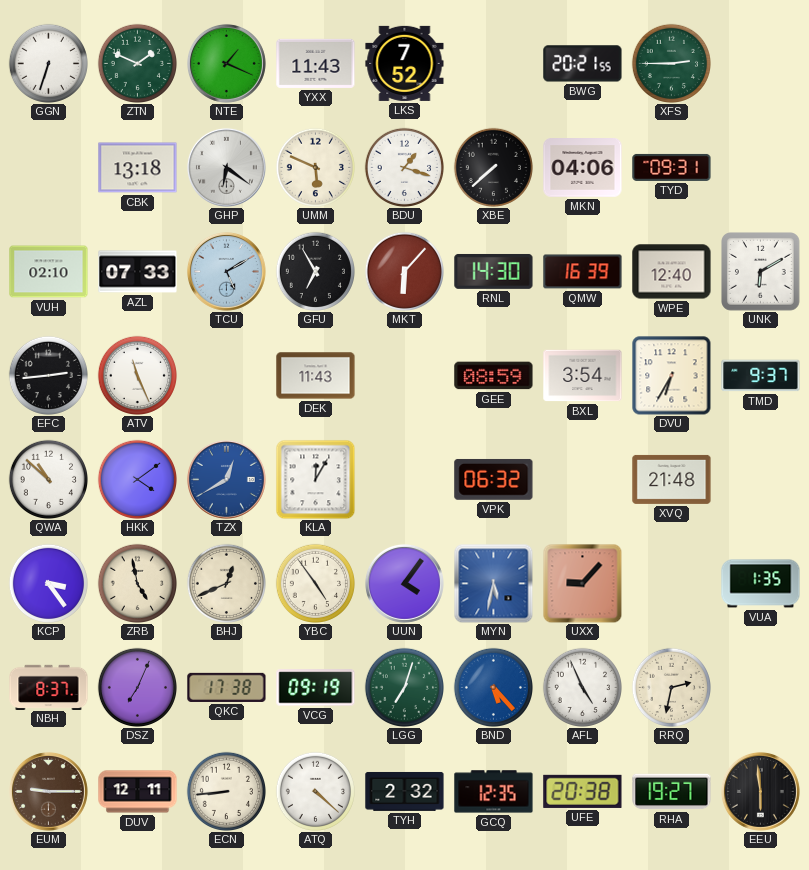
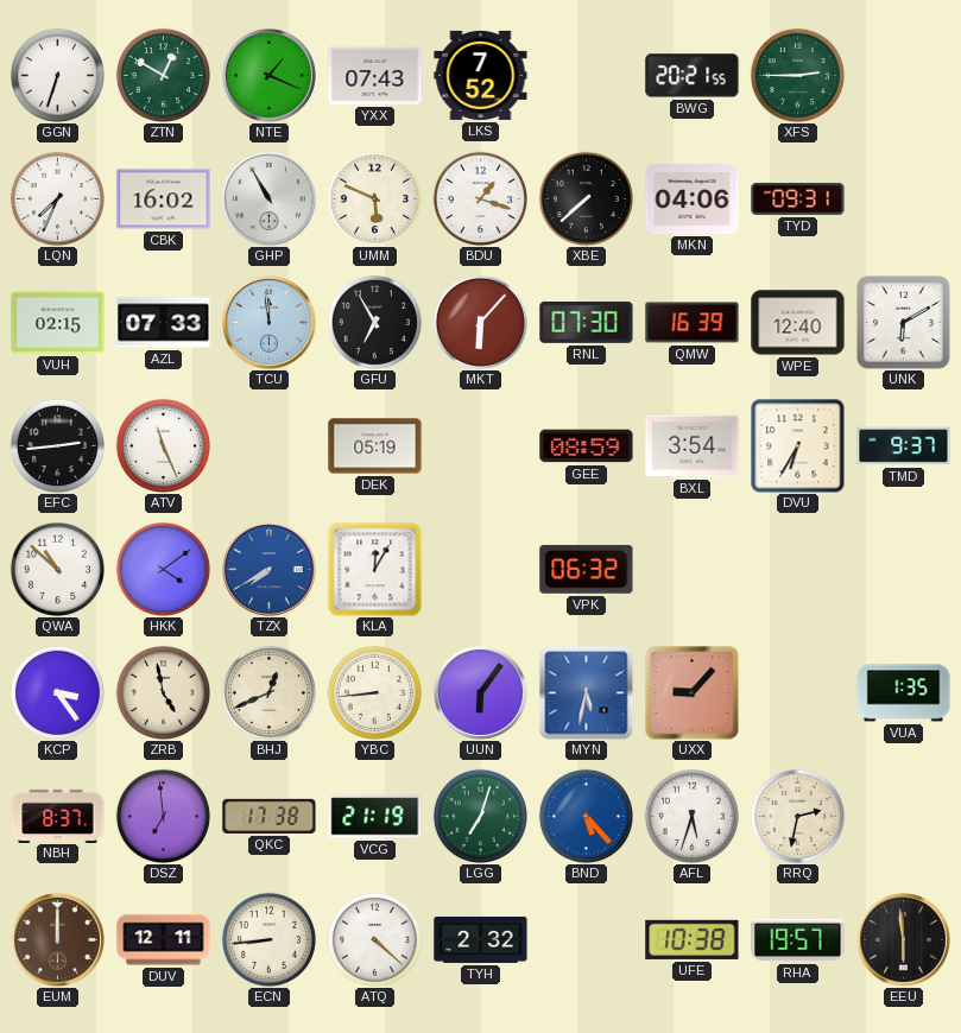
ZTN: 1:49 -> 12:50 (163, 75)
YXX: 11:43 -> 07:43 (375, 75)
LQN: none -> 7:34 (57, 198)
CBK: 13:18 -> 16:02 (164, 199)
GHP: 6:21 -> 10:55 (268, 198)
VUH: 02:10 -> 02:15 (58, 323)
TCU: 5:10 -> 11:59 (268, 322)
RNL: 14:30 -> 07:30 (587, 322)
DEK: 11:43 -> 05:19 (375, 446)
TZX: 12:40 -> 7:40 (268, 569)
XVQ: 21:48 -> none (672, 479)
YBC: 4:54 -> 8:44 (374, 692)
UUN: 4:06 -> 6:06 (480, 692)
DSZ: 7:04 -> 6:59 (163, 816)
VCG: 09:19 -> 21:19 (375, 817)
AFL: 4:56 -> 5:33 (691, 816)
EUM: 9:15 -> 12:00 (57, 939)
GCQ: 12:35 -> none (494, 792)
UFE: 20:38 -> 10:38 (693, 939)
RHA: 19:27 -> 19:57 (798, 940)
